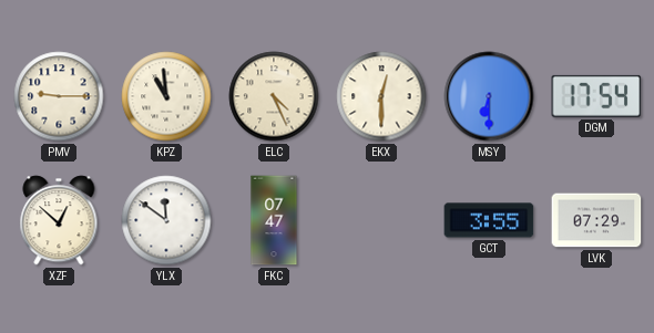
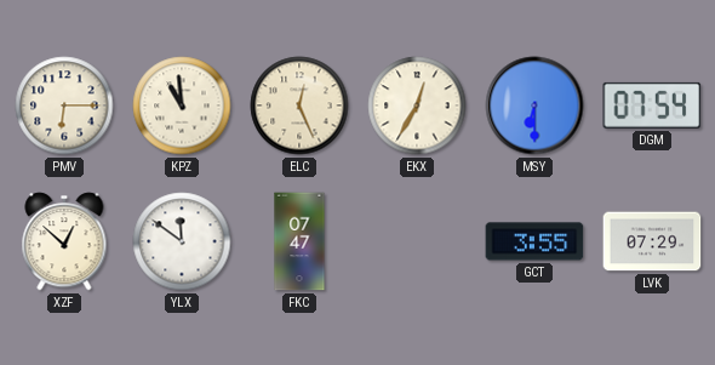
PMV: 9:15 -> 6:15 (64, 105)
ELC: 4:26 -> 12:26 (299, 105)
EKX: 12:30 -> 12:35 (417, 105)
DGM: 17:54 -> 07:54 (652, 105)
